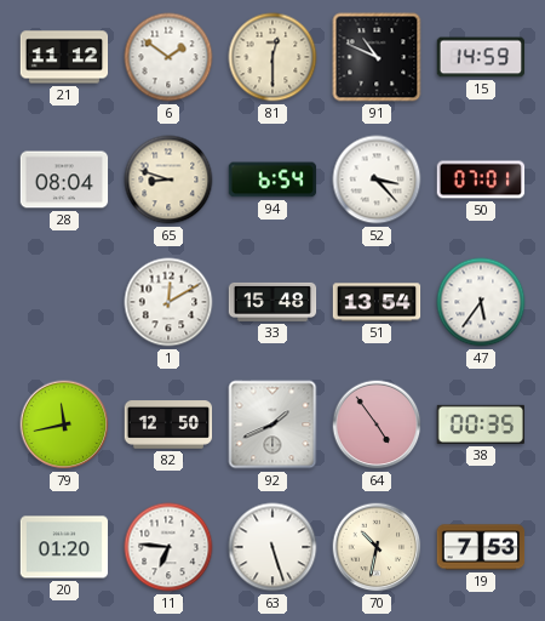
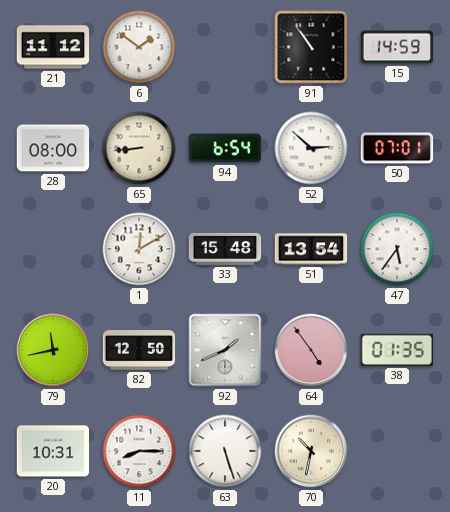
81: 12:30 -> none (272, 57)
91: 10:49 -> 10:54 (311, 47)
28: 08:04 -> 08:00 (53, 148)
65: 8:48 -> 8:44 (139, 148)
52: 3:23 -> 2:52 (311, 148)
38: 00:35 -> 01:35 (396, 350)
20: 01:20 -> 10:31 (53, 451)
11: 6:46 -> 8:15 (139, 451)
19: 7:53 -> none (481, 547)
